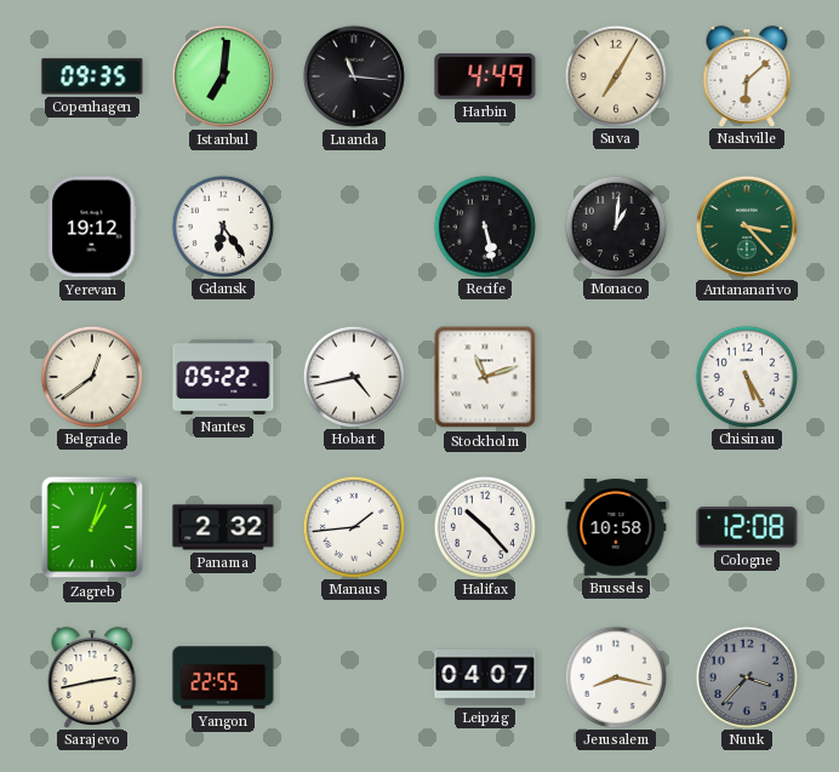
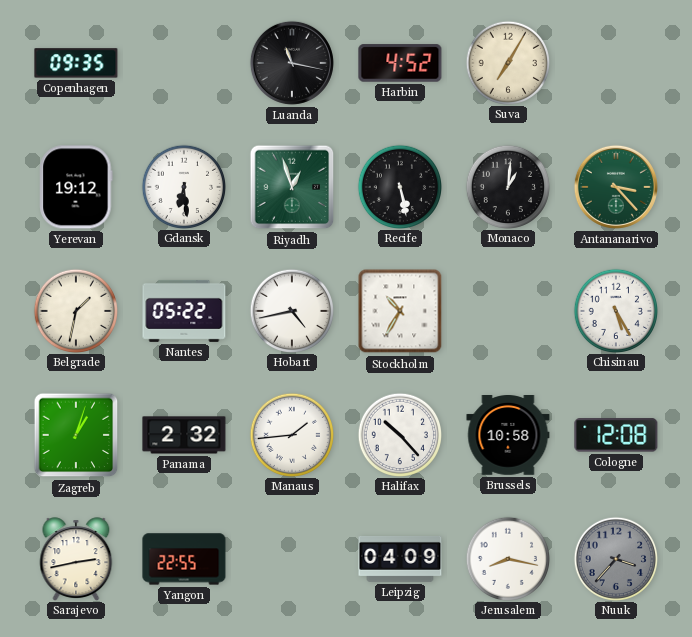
Istanbul: 7:01 -> none (223, 76)
Luanda: 11:16 -> 11:17 (292, 63)
Harbin: 4:49 -> 4:52 (400, 63)
Nashville: 6:08 -> none (747, 76)
Gdansk: 6:24 -> 6:29 (183, 186)
Riyadh: none -> 12:57 (292, 187)
Belgrade: 12:39 -> 1:32 (75, 310)
Stockholm: 11:12 -> 10:35 (400, 311)
Leipzig: 04:07 -> 04:09 (400, 559)
